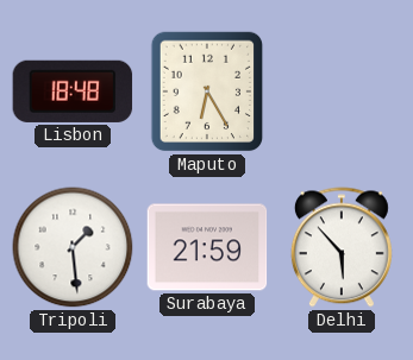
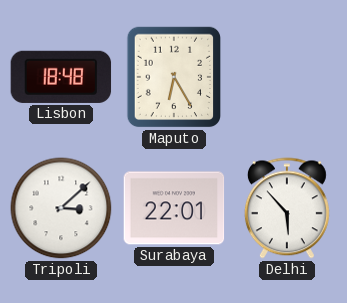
Tripoli: 1:29 -> 3:08 (61, 208)
Surabaya: 21:59 -> 22:01 (174, 208)
